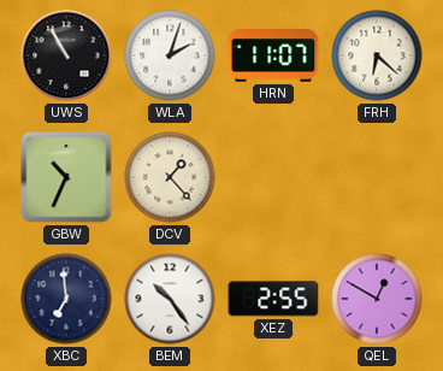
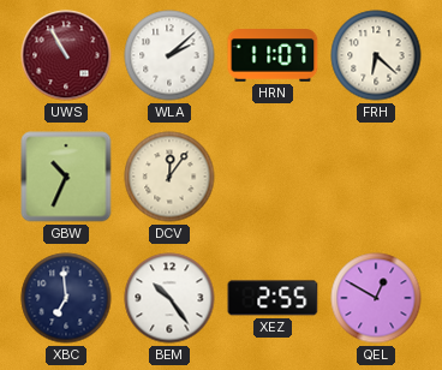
UWS dial: black -> burgundy (66, 55)
WLA: 2:03 -> 2:08 (169, 55)
DCV: 1:23 -> 12:06 (169, 177)
